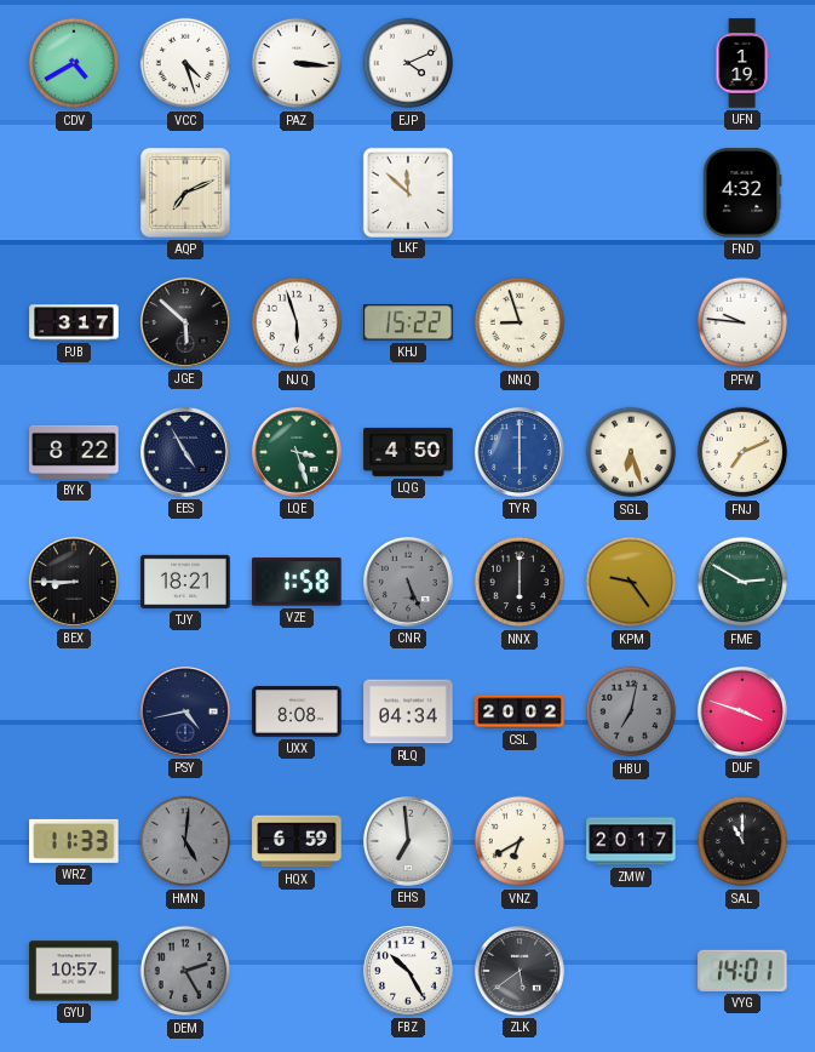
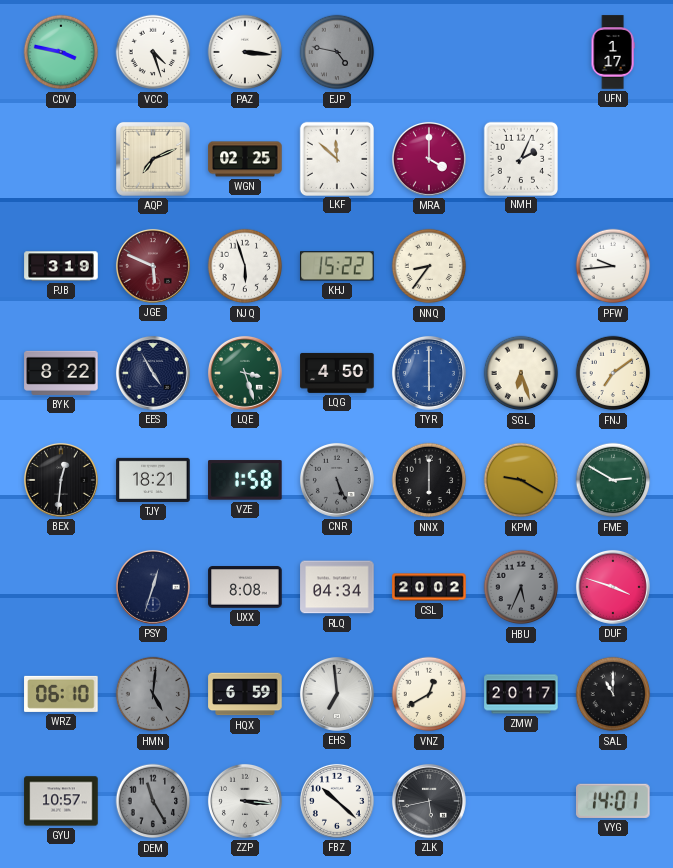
CDV: 4:40 -> 3:47 (61, 52)
EJP: 4:11 -> 4:47 (337, 52)
EJP dial: white -> grey (337, 52)
UFN: 1:19 -> 1:17 (613, 52)
WGN: none -> 02:25 (245, 159)
MRA: none -> 4:00 (429, 159)
NMH: none -> 2:04 (520, 158)
FND: 4:32 -> none (742, 193)
PJB: 3:17 -> 3:19 (61, 266)
JGE: 5:52 -> 5:49 (153, 266)
JGE dial: black -> burgundy (153, 266)
NNQ: 8:57 -> 8:36 (429, 266)
PFW: 9:46 -> 9:44 (613, 266)
FNJ: 7:11 -> 7:09 (613, 373)
BEX: 8:45 -> 12:31 (61, 480)
KPM: 9:24 -> 9:20 (521, 480)
PSY: 4:43 -> 12:33 (153, 587)
HBU: 7:02 -> 5:34 (521, 587)
WRZ: 11:33 -> 06:10 (61, 694)
VNZ: 6:40 -> 12:40 (429, 694)
DEM: 2:25 -> 11:25 (153, 801)
ZZP: none -> 3:16 (245, 801)
FBZ: 10:25 -> 10:22 (337, 801)
ZLK: 5:39 -> 5:43 (429, 801)
